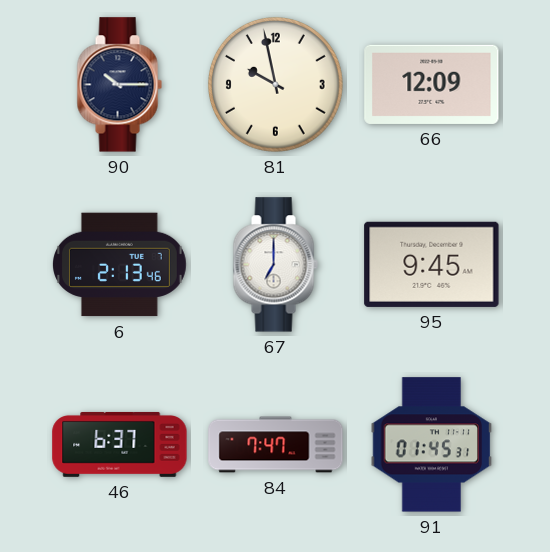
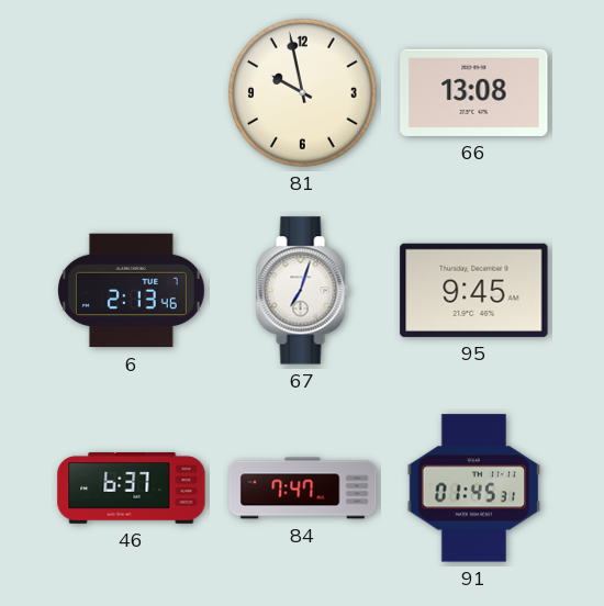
90: 10:15 -> none (119, 85)
66: 12:09 -> 13:08 (474, 92)
67: 7:00 -> 7:03 (302, 291)
